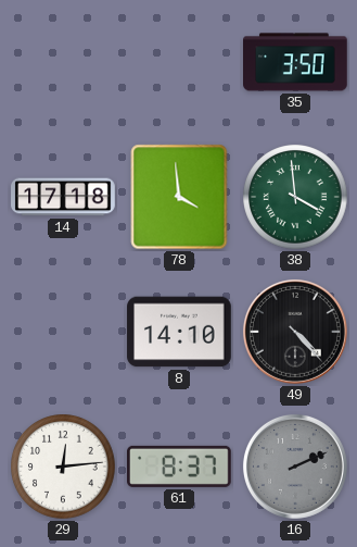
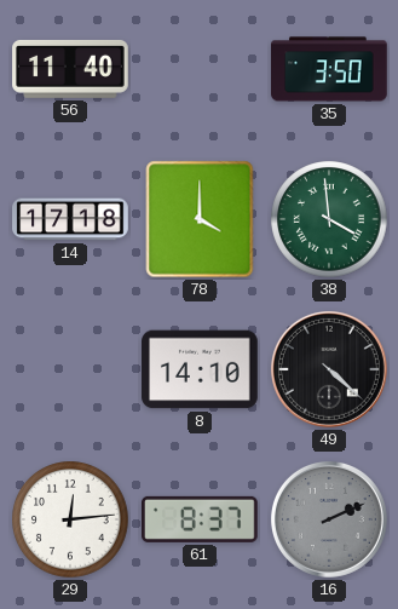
56: none -> 11:40 (70, 69)
78: 3:59 -> 4:00 (200, 219)
49: 4:23 -> 4:22 (329, 369)
